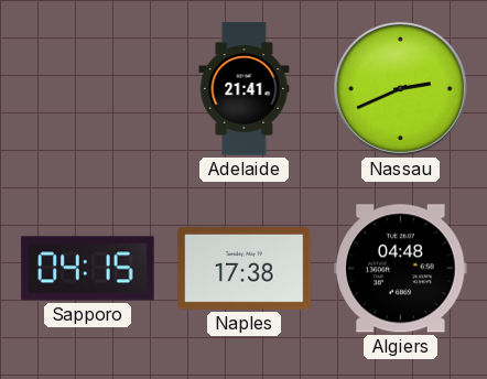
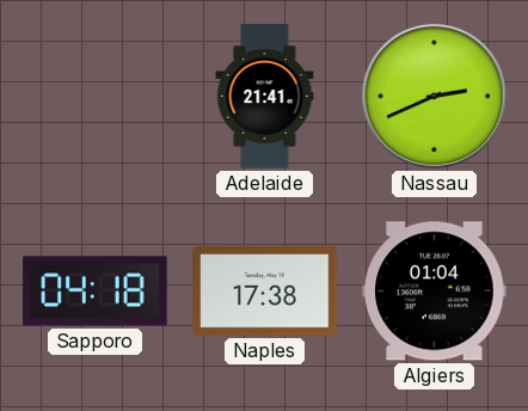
Sapporo: 04:15 -> 04:18 (96, 292)
Algiers: 04:48 -> 01:04 (435, 292)
